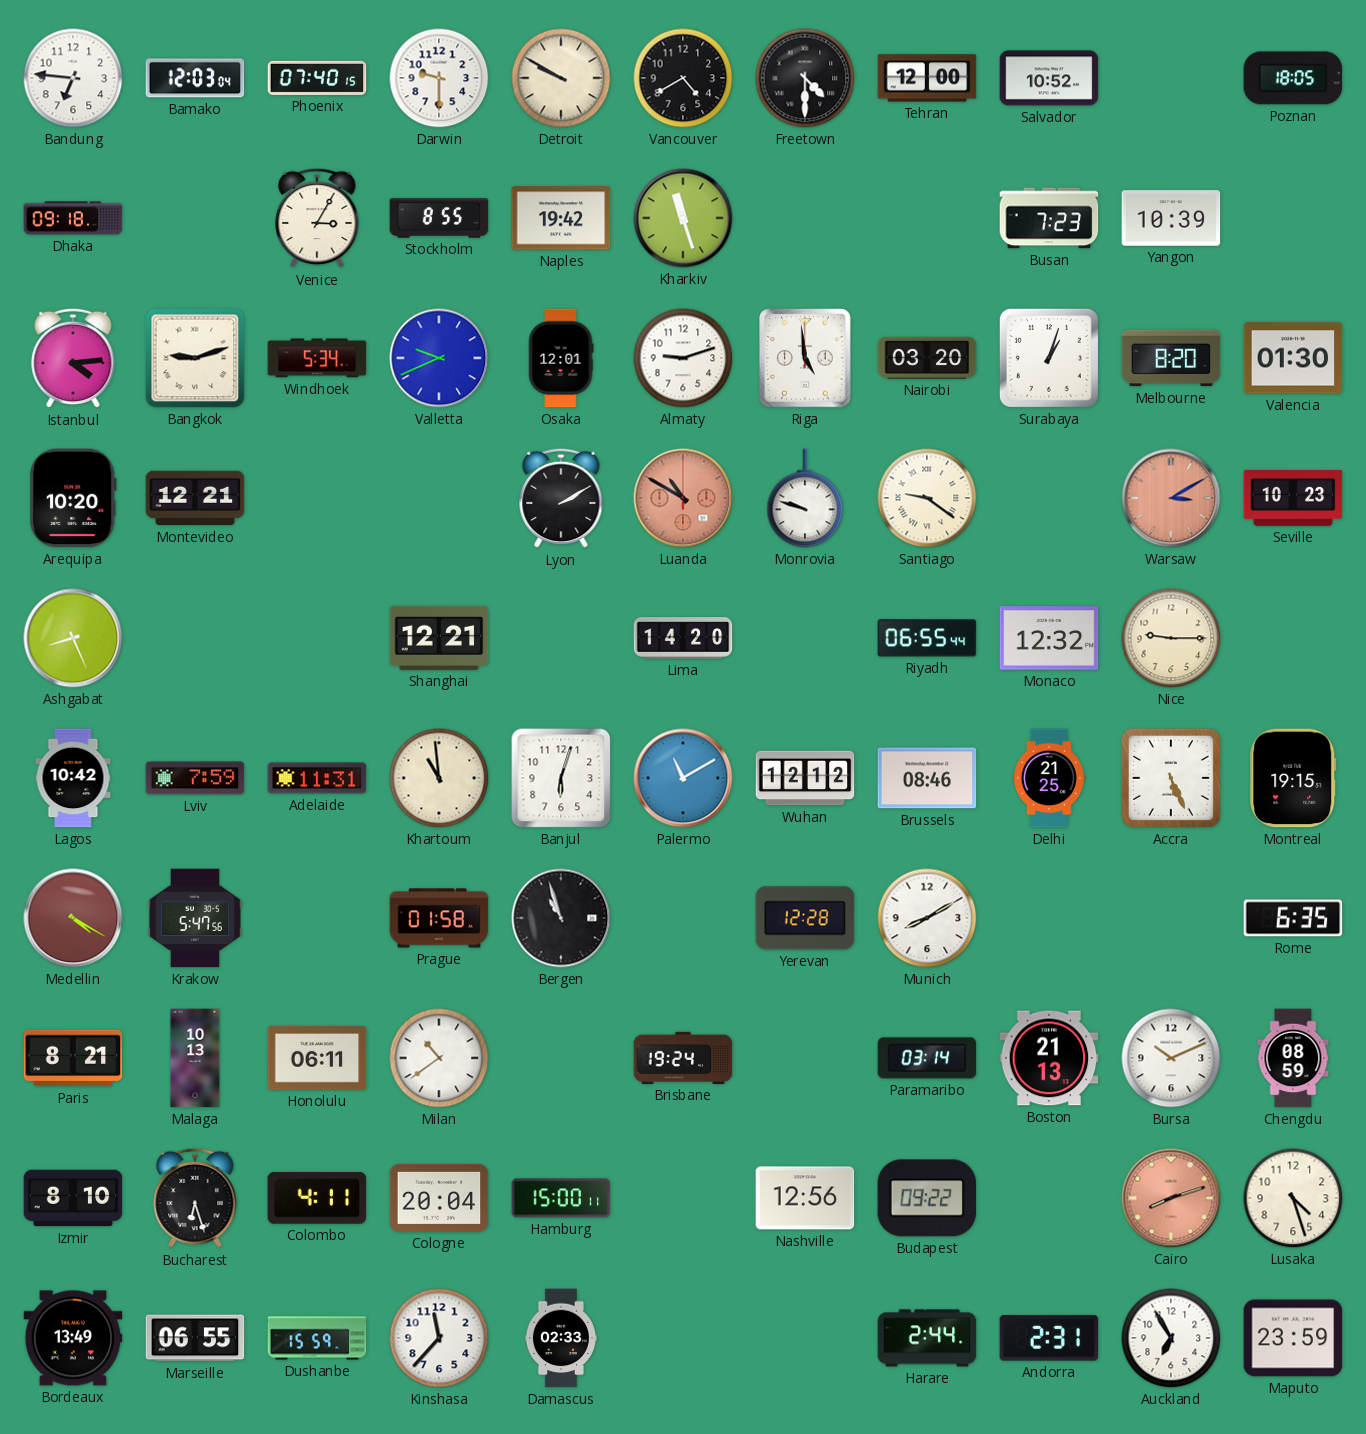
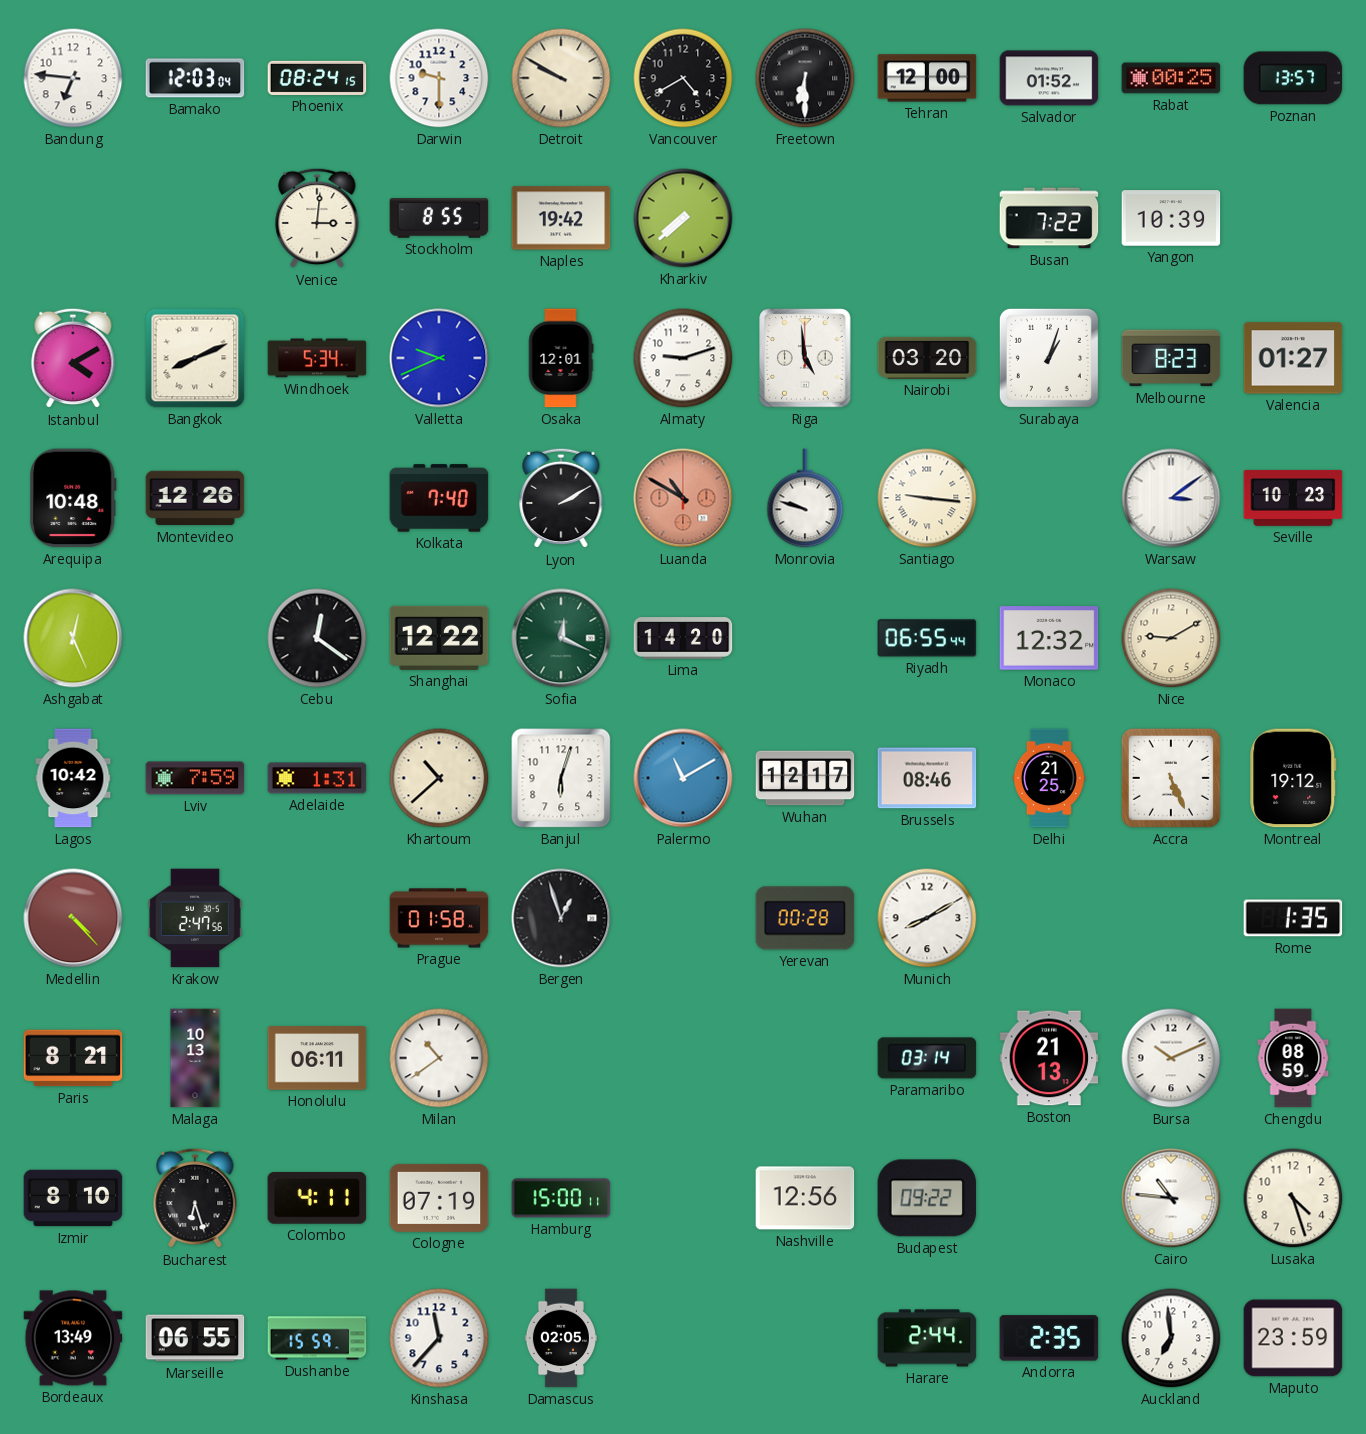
Phoenix: 07:40 -> 08:24 (317, 78)
Freetown: 4:30 -> 6:30 (805, 78)
Salvador: 10:52 -> 01:52 (1049, 78)
Rabat: none -> 00:25 (1171, 78)
Poznan: 18:05 -> 13:57 (1293, 78)
Dhaka: 09:18 -> none (73, 218)
Venice: 3:05 -> 3:01 (317, 218)
Kharkiv: 11:27 -> 7:38 (683, 218)
Busan: 7:23 -> 7:22 (1049, 218)
Istanbul: 4:14 -> 4:10 (73, 358)
Bangkok: 9:12 -> 8:11 (195, 358)
Melbourne: 8:20 -> 8:23 (1171, 358)
Valencia: 01:30 -> 01:27 (1293, 358)
Arequipa: 10:20 -> 10:48 (73, 498)
Montevideo: 12:21 -> 12:26 (195, 498)
Kolkata: none -> 7:40 (439, 498)
Santiago: 9:21 -> 9:16 (927, 498)
Warsaw: 3:10 -> 3:09 (1171, 498)
Warsaw dial: salmon -> white (1171, 498)
Ashgabat: 8:26 -> 12:26 (73, 638)
Cebu: none -> 12:21 (317, 638)
Shanghai: 12:21 -> 12:22 (439, 638)
Sofia: none -> 12:19 (561, 638)
Nice: 9:15 -> 9:10 (1171, 638)
Adelaide: 11:31 -> 1:31 (317, 778)
Khartoum: 10:59 -> 10:38 (439, 778)
Wuhan: 12:12 -> 12:17 (805, 778)
Montreal: 19:15 -> 19:12 (1293, 778)
Medellin: 4:20 -> 4:23 (73, 918)
Krakow: 5:47 -> 2:47 (195, 918)
Bergen: 10:57 -> 12:57 (561, 918)
Yerevan: 12:28 -> 00:28 (805, 918)
Rome: 6:35 -> 1:35 (1293, 918)
Brisbane: 19:24 -> none (683, 1058)
Cologne: 20:04 -> 07:19 (439, 1198)
Cairo: 8:12 -> 10:46 (1171, 1198)
Cairo dial: salmon -> white (1171, 1198)
Damascus: 02:33 -> 02:05 (561, 1338)
Andorra: 2:31 -> 2:35 (1049, 1338)
Auckland: 6:55 -> 6:59 (1171, 1338)
